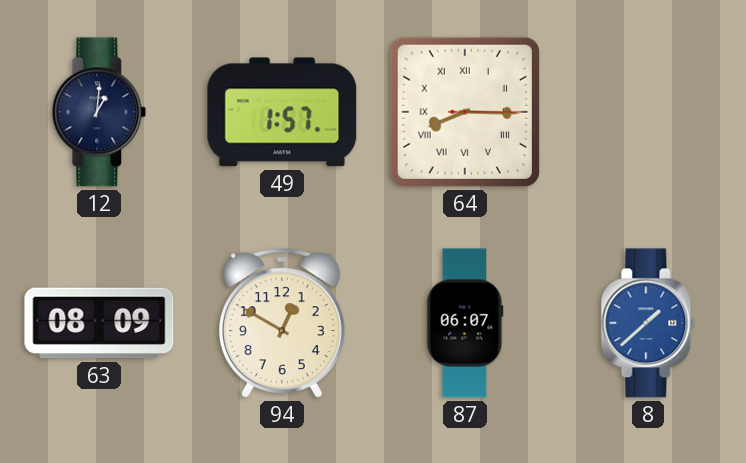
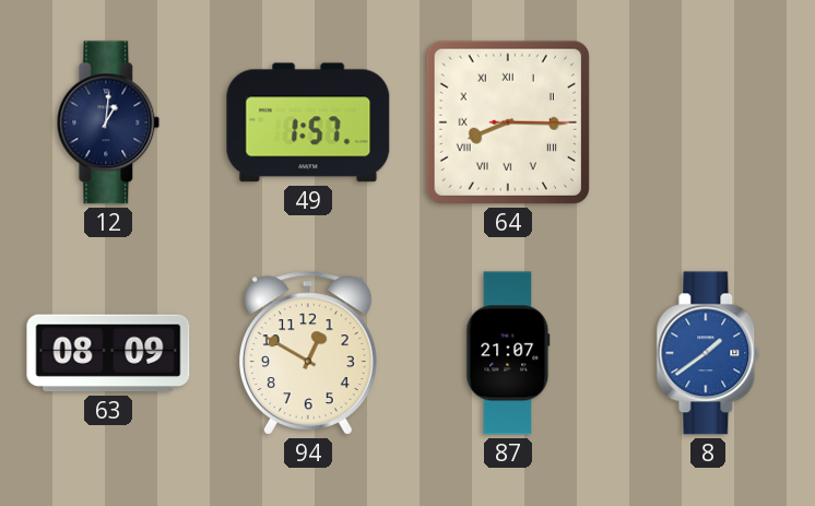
87: 06:07 -> 21:07 (508, 353)
8: 1:38 -> 1:39 (708, 353)
